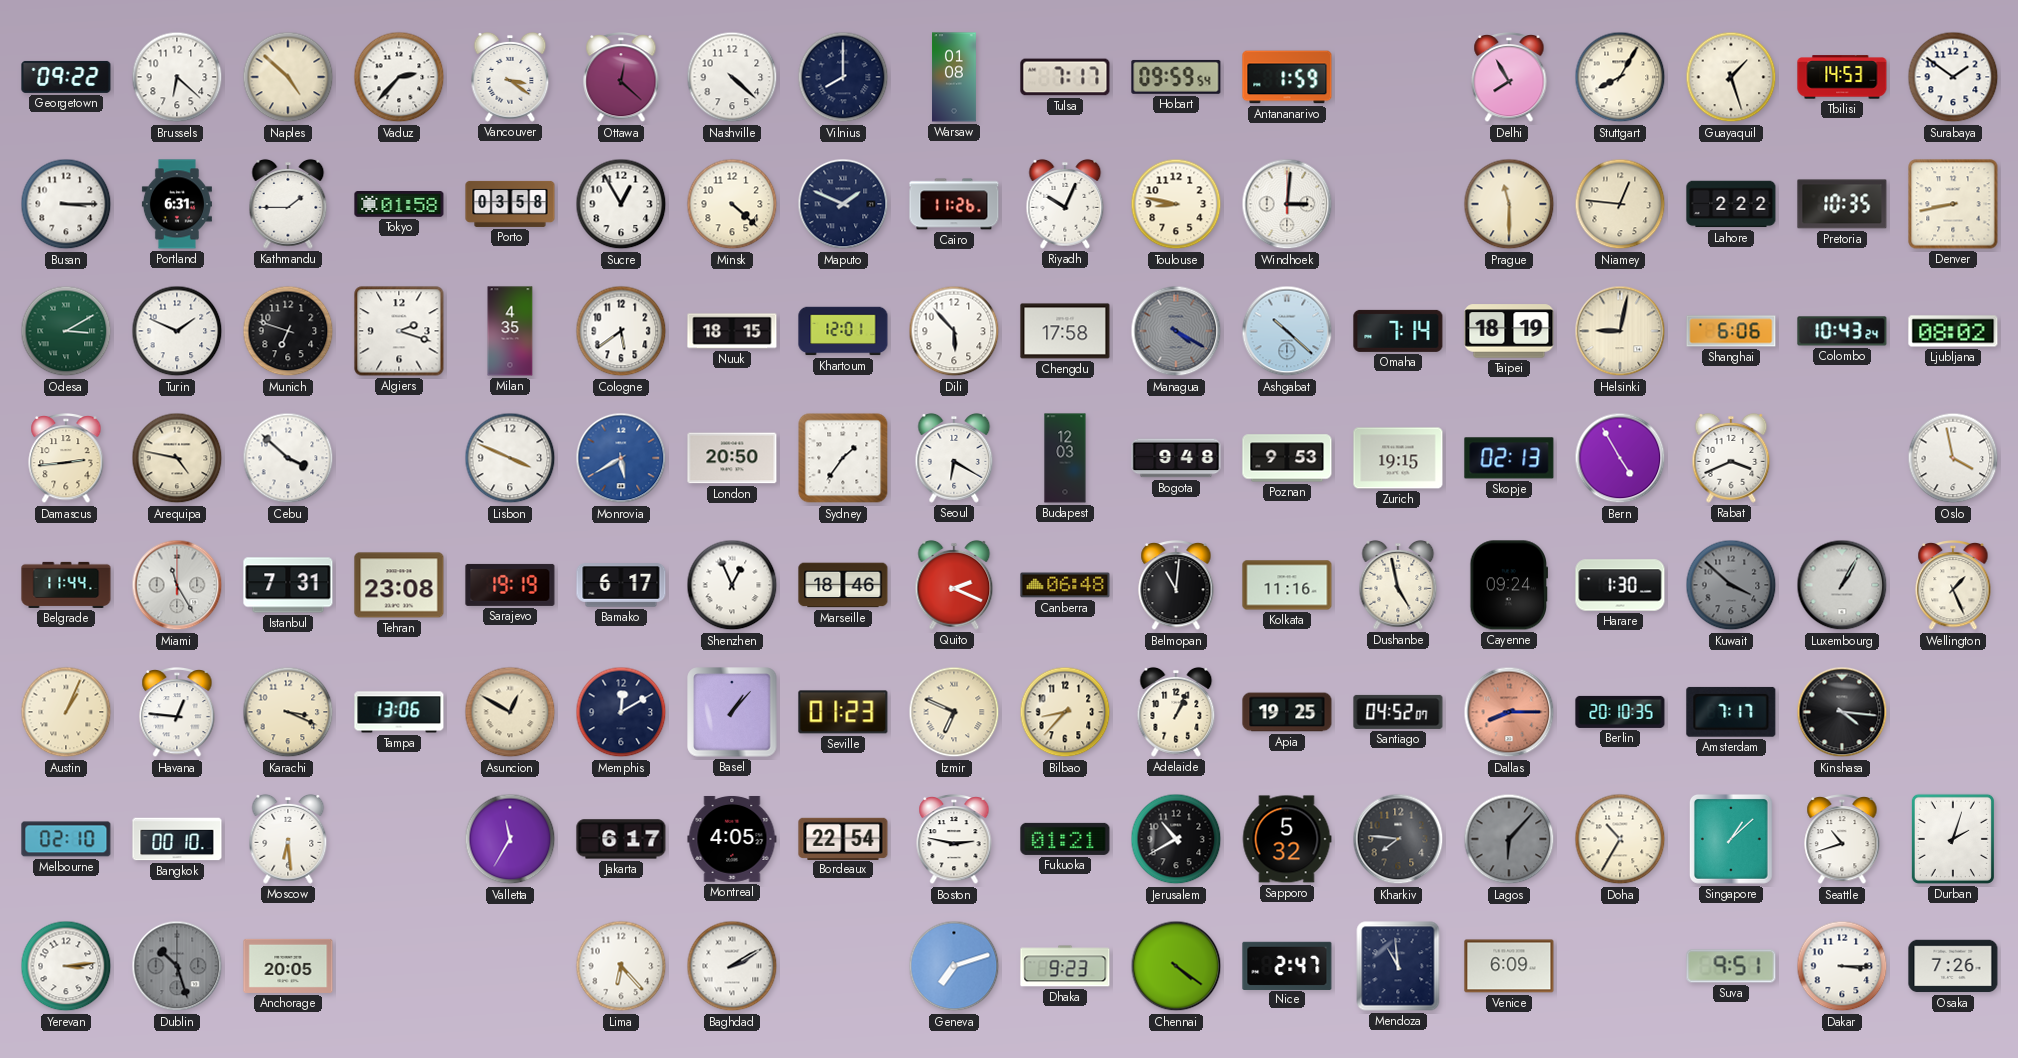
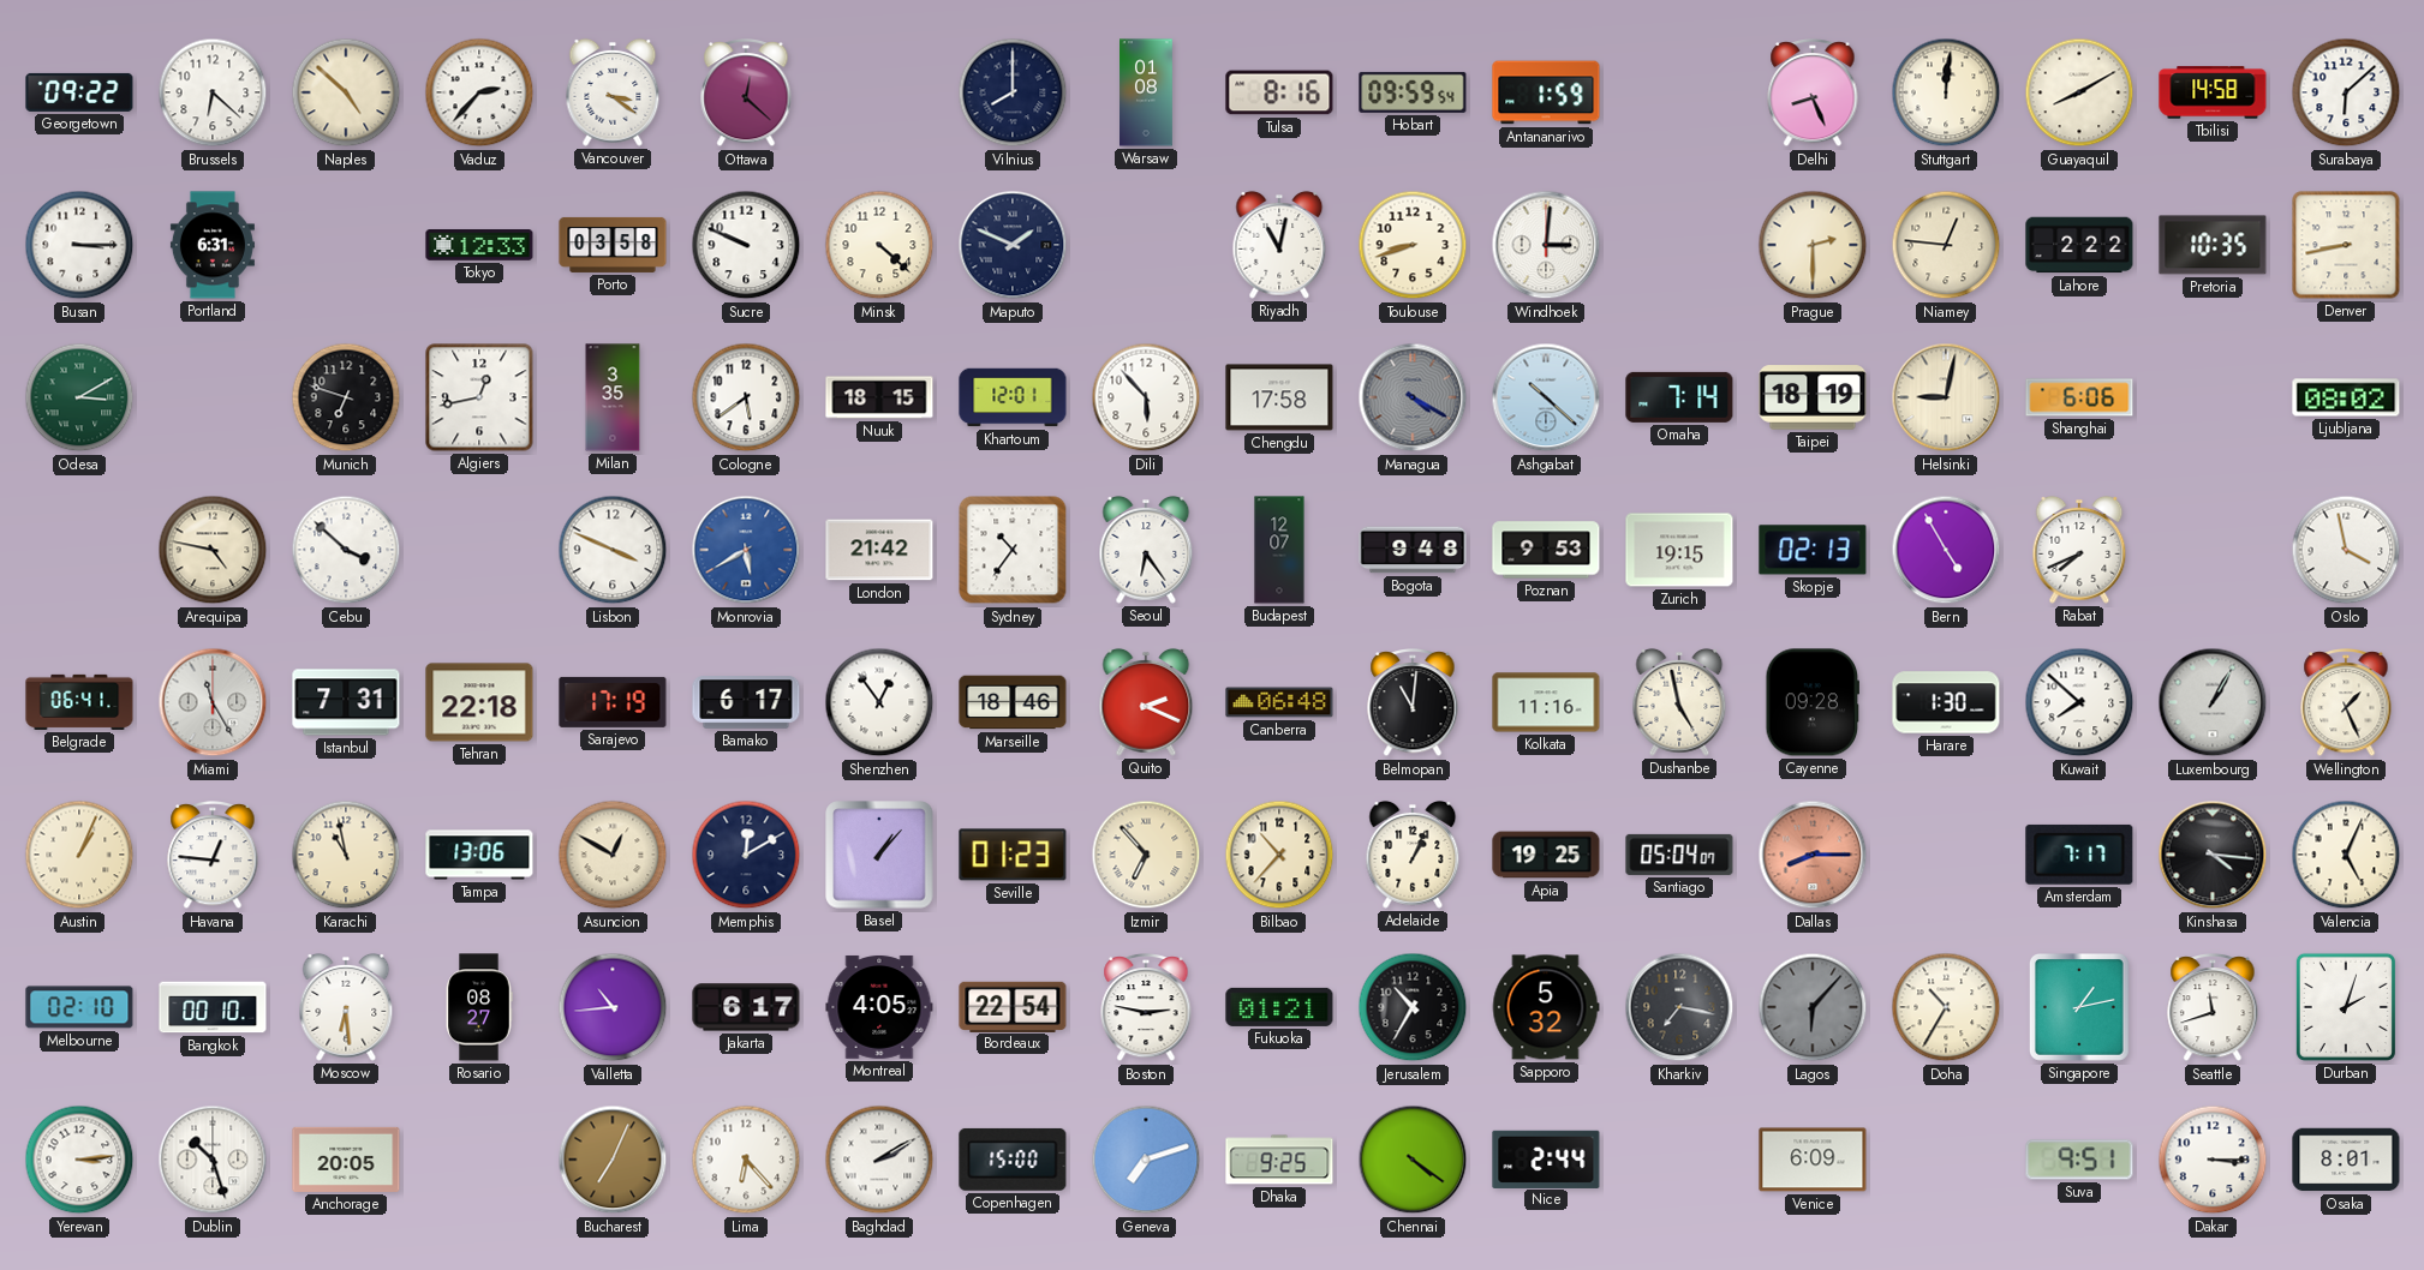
Nashville: 4:22 -> none (732, 77)
Tulsa: 7:17 -> 8:16 (1279, 92)
Delhi: 7:55 -> 8:26 (1813, 94)
Stuttgart: 8:05 -> 12:01 (1946, 92)
Guayaquil: 1:27 -> 8:10 (2079, 92)
Tbilisi: 14:53 -> 14:58 (2213, 92)
Surabaya: 1:51 -> 6:08 (2346, 92)
Kathmandu: 1:45 -> none (288, 204)
Tokyo: 01:58 -> 12:33 (479, 246)
Sucre: 12:55 -> 9:49 (746, 245)
Cairo: 11:26 -> none (954, 204)
Riyadh: 10:04 -> 11:02 (1279, 245)
Toulouse: 8:47 -> 8:42 (1413, 245)
Prague: 11:30 -> 2:30 (1813, 245)
Turin: 1:49 -> none (177, 331)
Algiers: 2:18 -> 12:43 (479, 397)
Milan: 4:35 -> 3:35 (613, 397)
Colombo: 10:43 -> none (1842, 331)
Damascus: 2:44 -> none (66, 459)
London: 20:50 -> 21:42 (879, 550)
Sydney: 1:36 -> 10:36 (1013, 550)
Seoul: 6:20 -> 6:24 (1146, 550)
Budapest: 12:03 -> 12:07 (1279, 550)
Rabat: 3:41 -> 7:41 (2079, 550)
Belgrade: 11:44 -> 06:41 (79, 702)
Tehran: 23:08 -> 22:18 (479, 702)
Sarajevo: 19:19 -> 17:19 (613, 702)
Shenzhen: 12:56 -> 12:54 (879, 702)
Cayenne: 09:24 -> 09:28 (1813, 702)
Kuwait: 3:52 -> 7:52 (2079, 702)
Kuwait dial: grey -> white (2079, 702)
Karachi: 3:19 -> 10:58 (346, 855)
Izmir: 6:49 -> 6:53 (1146, 855)
Bilbao: 8:37 -> 10:37 (1279, 855)
Santiago: 04:52 -> 05:04 (1679, 855)
Berlin: 20:10 -> none (1620, 712)
Valencia: none -> 5:04 (2346, 855)
Rosario: none -> 08:27 (479, 1007)
Valletta: 11:35 -> 10:44 (613, 1007)
Jerusalem: 10:40 -> 10:35 (1413, 1007)
Kharkiv: 7:46 -> 7:17 (1679, 1007)
Singapore: 1:08 -> 1:13 (2079, 1007)
Seattle: 10:42 -> 11:42 (2213, 1008)
Dublin dial: grey -> white (213, 1160)
Bucharest: none -> 7:04 (613, 1160)
Copenhagen: none -> 15:00 (1013, 1160)
Dhaka: 9:23 -> 9:25 (1279, 1160)
Nice: 2:47 -> 2:44 (1546, 1158)
Mendoza: 10:59 -> none (1398, 966)
Osaka: 7:26 -> 8:01 (2346, 1160)
